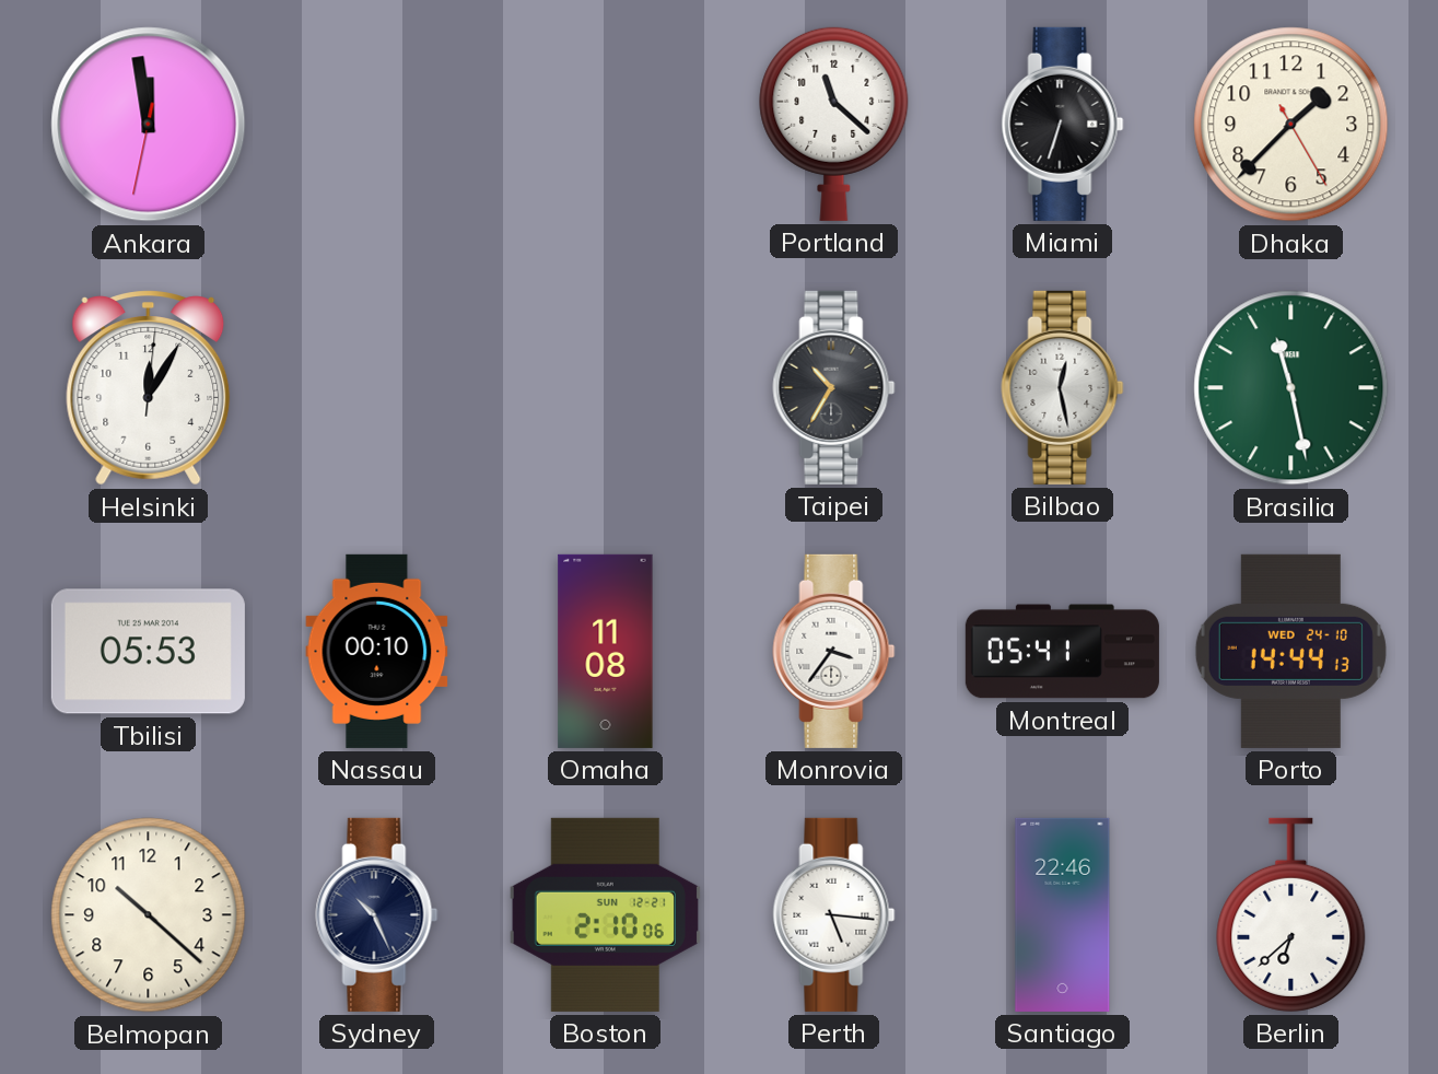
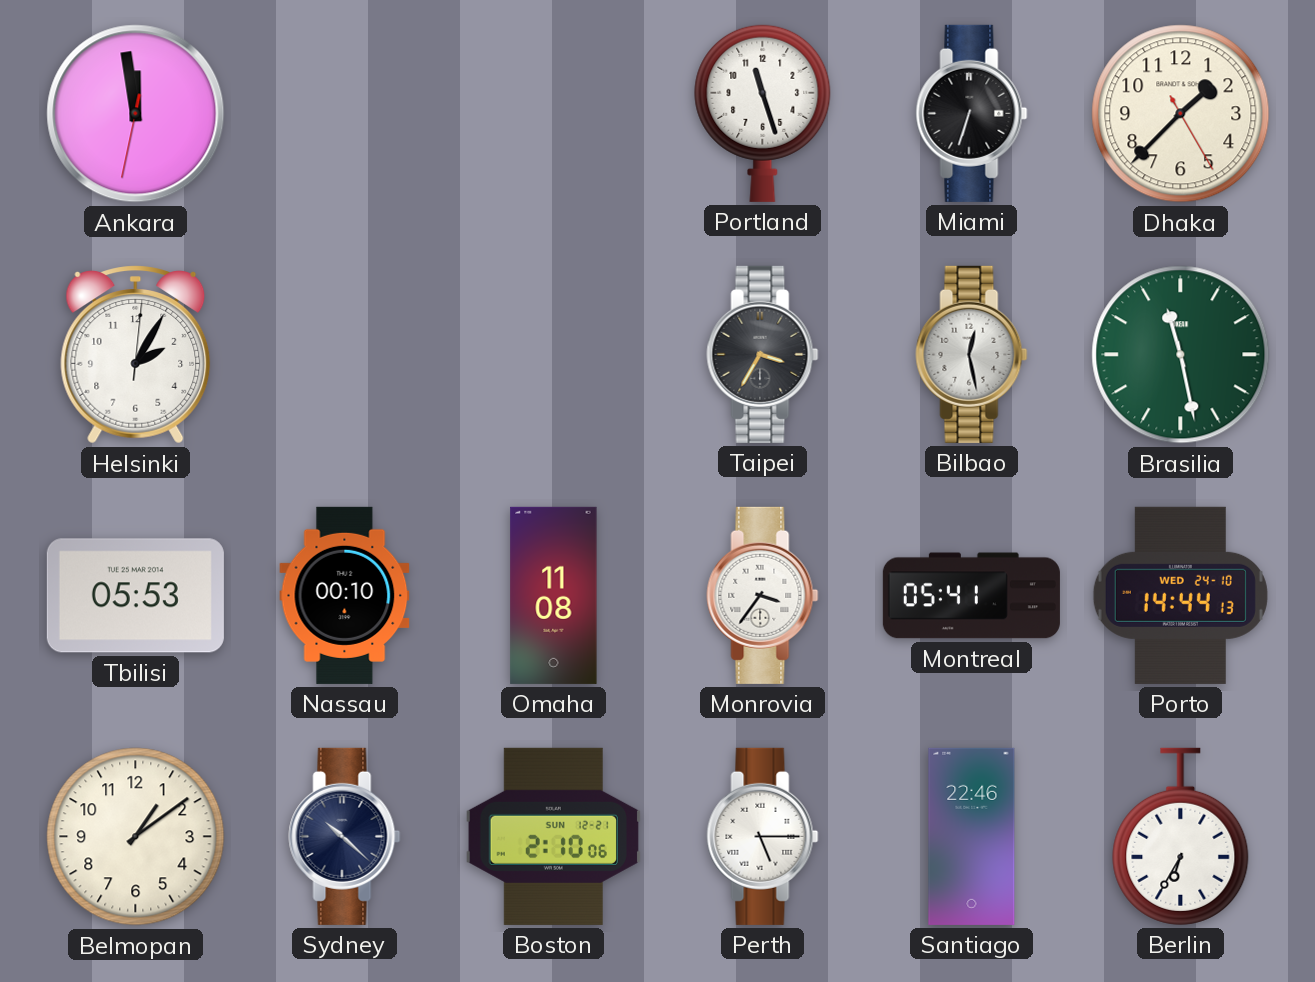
Portland: 11:22 -> 11:27 (763, 113)
Helsinki: 12:05 -> 2:05 (136, 355)
Taipei: 10:35 -> 3:35 (763, 354)
Belmopan: 10:22 -> 1:09 (136, 837)
Sydney: 10:26 -> 10:22 (345, 836)
Perth: 5:16 -> 5:15 (763, 836)
Berlin: 6:38 -> 6:35 (1181, 836)
